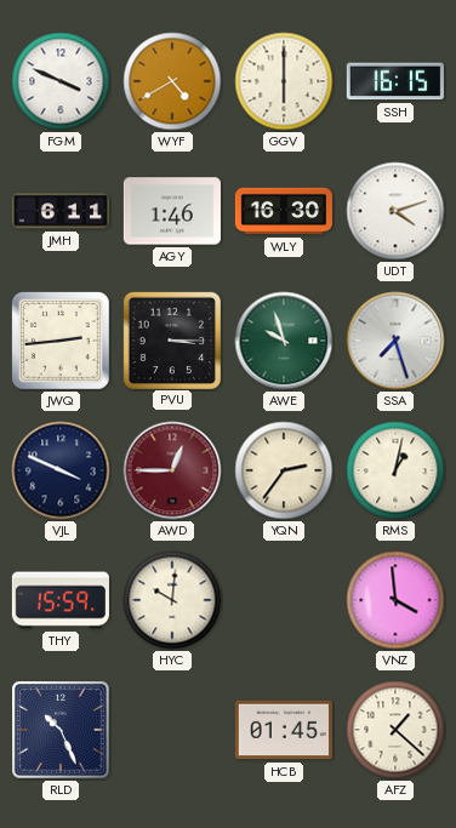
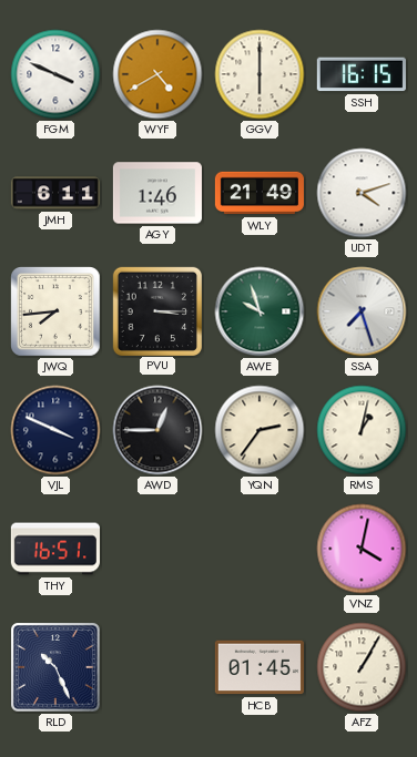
WLY: 16:30 -> 21:49 (260, 193)
JWQ: 2:44 -> 7:44 (57, 313)
AWD dial: burgundy -> black (157, 430)
THY: 15:59 -> 16:51 (55, 549)
HYC: 10:01 -> none (172, 600)
VNZ: 3:59 -> 4:02 (362, 549)
AFZ: 1:22 -> 1:05 (362, 667)
